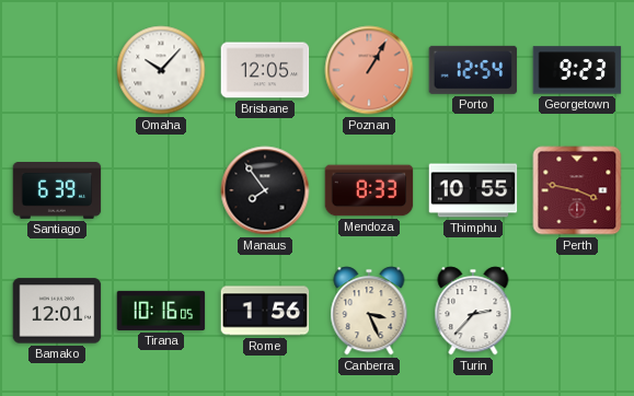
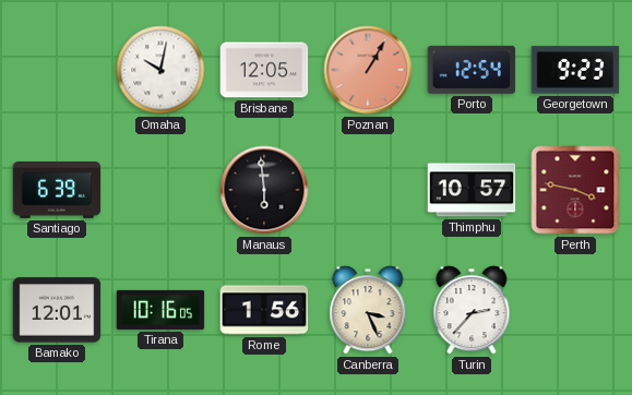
Omaha: 10:07 -> 10:02 (160, 70)
Manaus: 7:54 -> 5:59 (264, 190)
Mendoza: 8:33 -> none (369, 190)
Thimphu: 10:55 -> 10:57 (472, 190)
